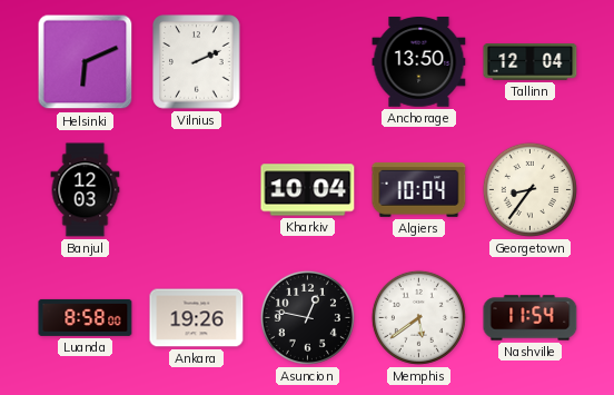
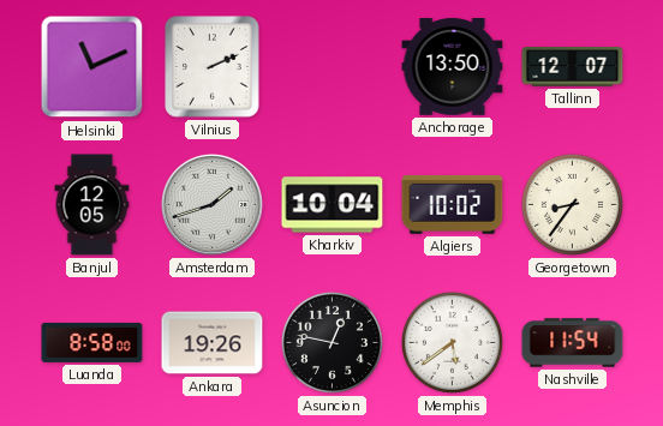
Helsinki: 6:11 -> 11:11 (92, 67)
Tallinn: 12:04 -> 12:07 (573, 67)
Banjul: 12:03 -> 12:05 (92, 205)
Amsterdam: none -> 1:42 (211, 204)
Algiers: 10:04 -> 10:02 (453, 204)
